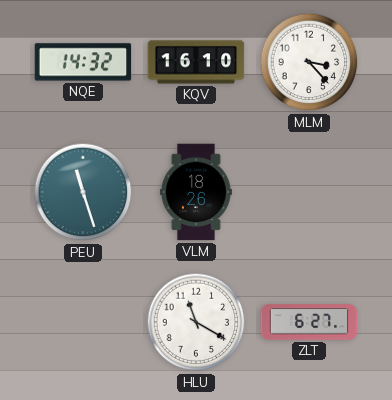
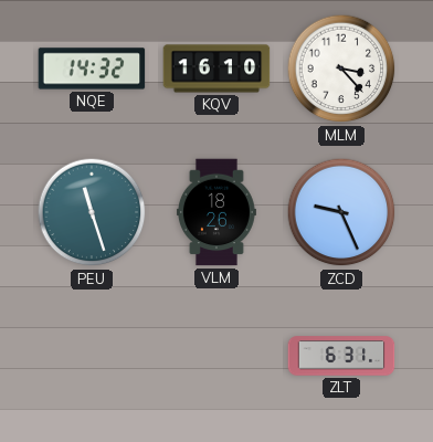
ZCD: none -> 9:26 (341, 212)
HLU: 11:20 -> none (196, 322)
ZLT: 6:27 -> 6:31 (341, 356)
